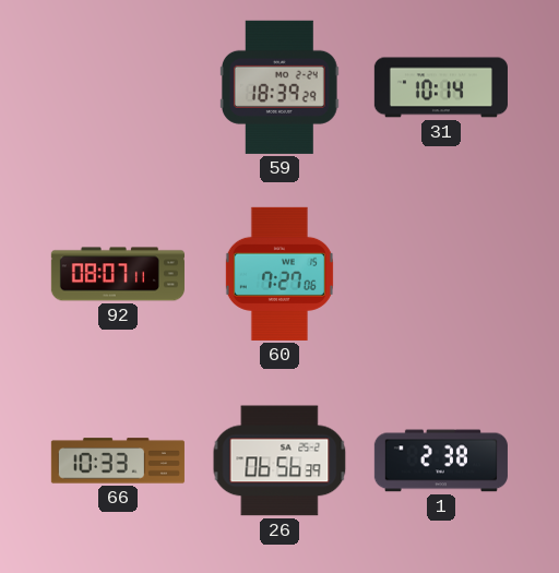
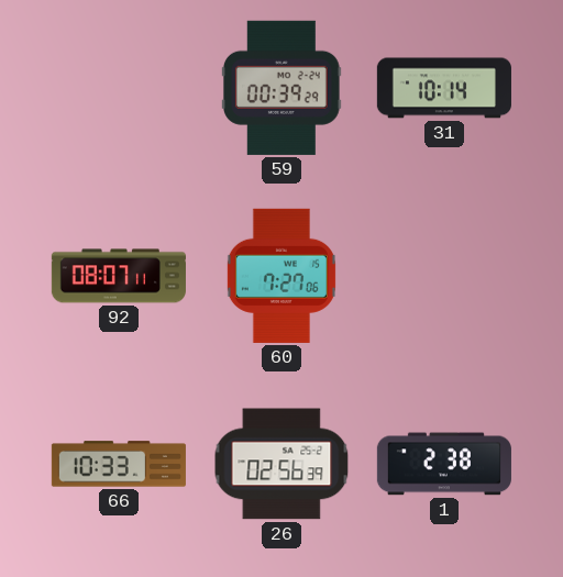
59: 18:39 -> 00:39 (281, 88)
26: 06:56 -> 02:56 (281, 464)
